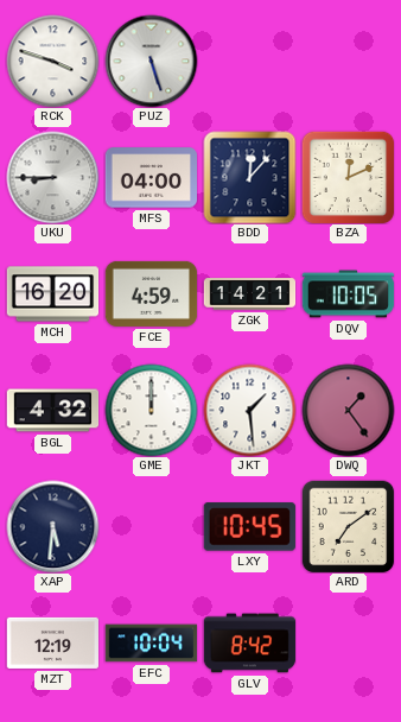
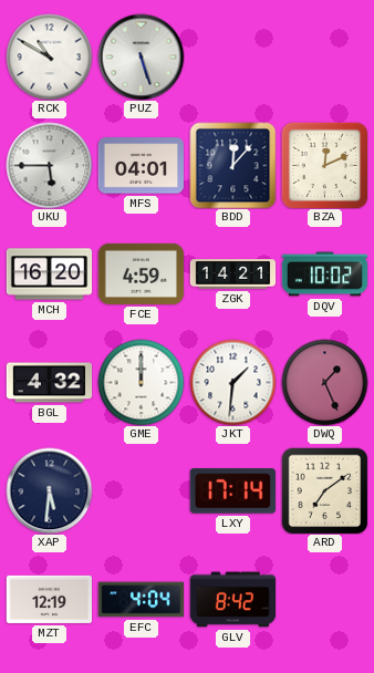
RCK: 3:48 -> 10:50 (49, 56)
UKU: 8:45 -> 5:45 (49, 165)
MFS: 04:00 -> 04:01 (141, 166)
DQV: 10:05 -> 10:02 (324, 275)
JKT: 1:29 -> 1:31 (232, 382)
DWQ: 1:24 -> 1:26 (324, 382)
LXY: 10:45 -> 17:14 (232, 491)
EFC: 10:04 -> 4:04 (141, 600)
